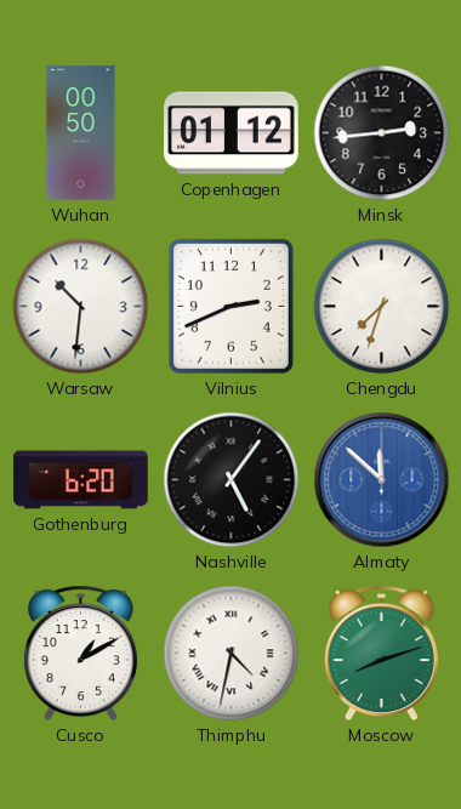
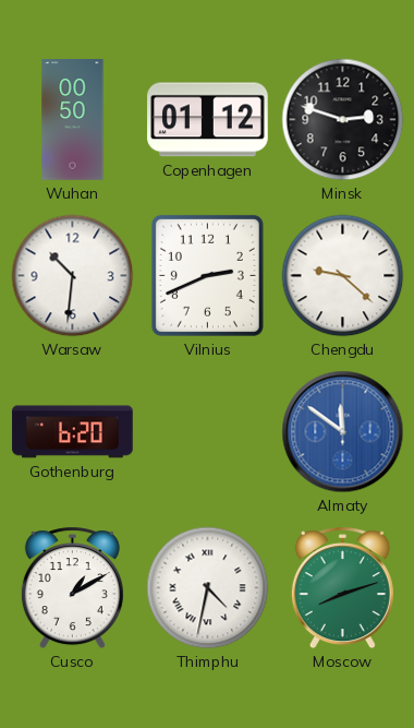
Minsk: 2:44 -> 2:48 (343, 120)
Chengdu: 7:33 -> 9:22 (343, 276)
Nashville: 5:06 -> none (232, 480)
Almaty: 11:52 -> 11:51 (343, 432)
